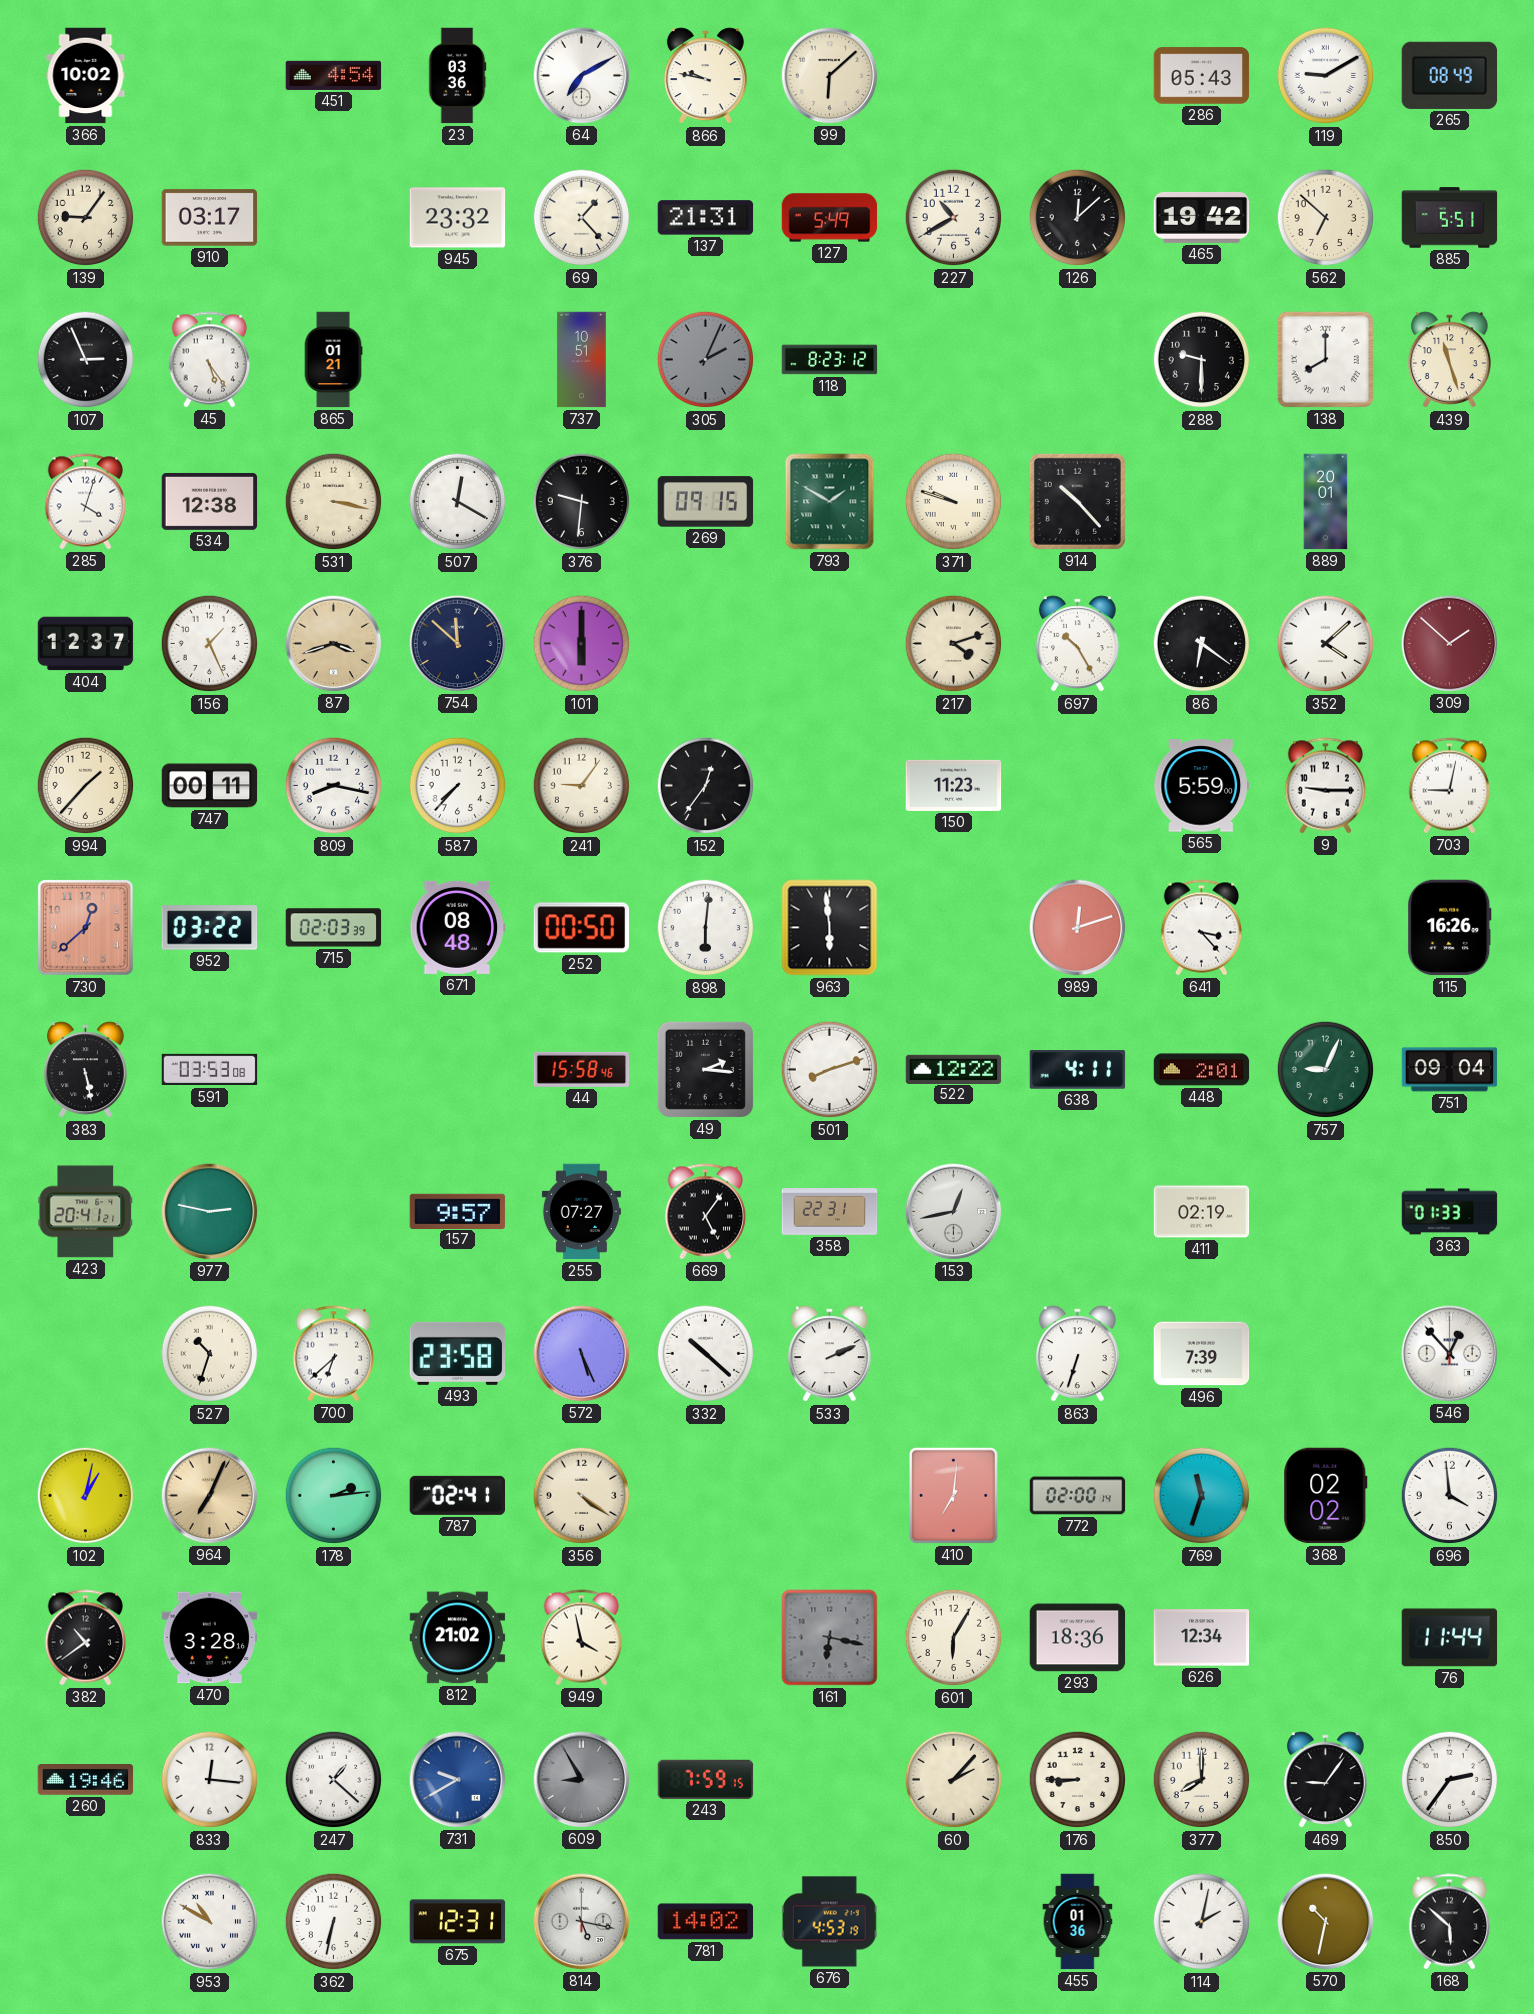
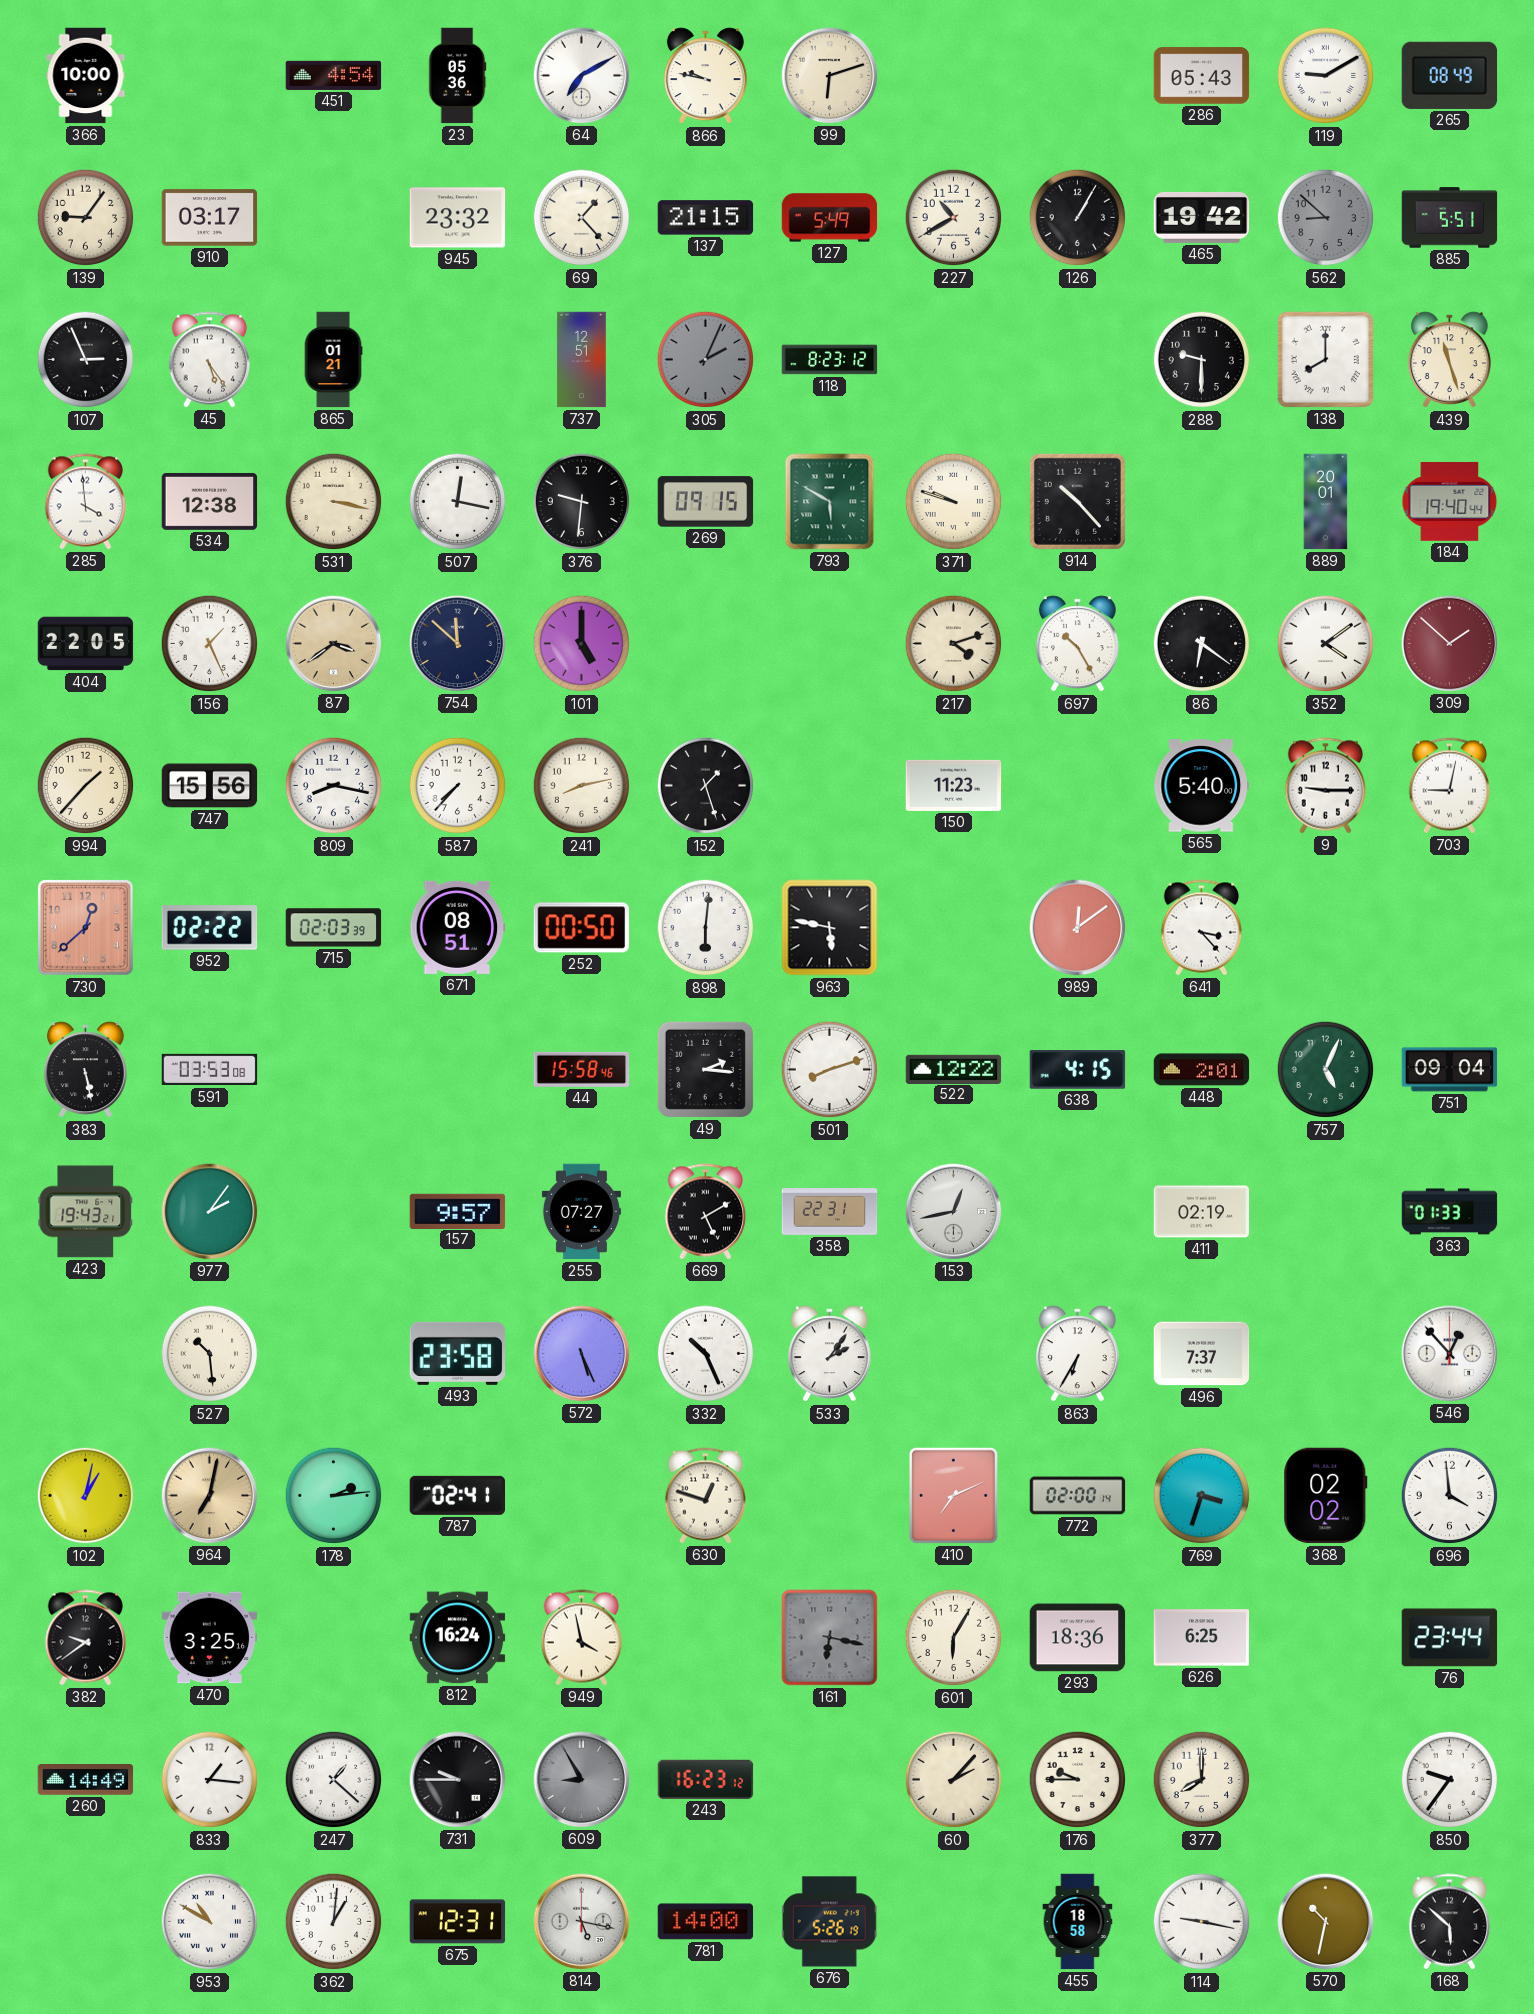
366: 10:02 -> 10:00 (86, 76)
23: 03:36 -> 05:36 (457, 76)
99: 6:08 -> 6:12 (830, 76)
137: 21:31 -> 21:15 (706, 218)
126: 12:08 -> 1:05 (1078, 218)
562: 6:52 -> 8:52 (1326, 218)
562 dial: cream -> grey (1326, 218)
737: 10:51 -> 12:51 (582, 360)
285: 4:03 -> 3:59 (86, 502)
507: 12:20 -> 12:17 (458, 502)
793: 1:50 -> 5:50 (830, 502)
184: none -> 19:40 (1450, 502)
404: 12:37 -> 22:05 (86, 644)
87: 3:42 -> 3:39 (334, 644)
101: 6:00 -> 5:00 (582, 644)
352: 4:08 -> 4:09 (1326, 644)
747: 00:11 -> 15:56 (210, 786)
241: 9:06 -> 8:13 (582, 786)
152: 12:36 -> 1:27 (706, 786)
565: 5:59 -> 5:40 (1202, 786)
952: 03:22 -> 02:22 (210, 928)
671: 08:48 -> 08:51 (458, 927)
963: 5:59 -> 5:47 (830, 928)
989: 12:12 -> 12:09 (1078, 928)
115: 16:26 -> none (1450, 928)
638: 4:11 -> 4:15 (1078, 1070)
757: 9:04 -> 5:04 (1326, 1070)
423: 20:41 -> 19:43 (86, 1212)
977: 2:47 -> 2:06 (210, 1212)
669: 5:06 -> 5:10 (706, 1212)
527: 10:33 -> 10:29 (210, 1354)
700: 6:38 -> none (334, 1354)
332: 10:22 -> 10:26 (706, 1354)
533: 2:11 -> 2:06 (829, 1354)
863: 6:33 -> 6:35 (1077, 1354)
496: 7:39 -> 7:37 (1202, 1354)
964: 7:04 -> 7:02 (210, 1496)
356: 4:21 -> none (582, 1496)
630: none -> 12:48 (706, 1496)
410: 7:01 -> 7:11 (953, 1495)
769: 11:33 -> 3:33 (1202, 1496)
382: 10:39 -> 9:39 (86, 1638)
470: 3:28 -> 3:25 (210, 1638)
812: 21:02 -> 16:24 (458, 1638)
626: 12:34 -> 6:25 (1202, 1638)
76: 11:44 -> 23:44 (1450, 1638)
260: 19:46 -> 14:49 (86, 1780)
833: 12:16 -> 1:16 (210, 1780)
731: 9:40 -> 9:45 (458, 1780)
731 dial: blue -> black (458, 1780)
243: 7:59 -> 16:23 (706, 1779)
176: 8:45 -> 9:45 (1078, 1780)
469: 9:06 -> none (1325, 1780)
850: 2:36 -> 9:36 (1450, 1780)
362: 6:32 -> 1:01 (334, 1922)
781: 14:02 -> 14:00 (706, 1922)
676: 4:53 -> 5:26 (829, 1922)
455: 01:36 -> 18:58 (1078, 1922)
114: 2:02 -> 9:17 (1202, 1922)
